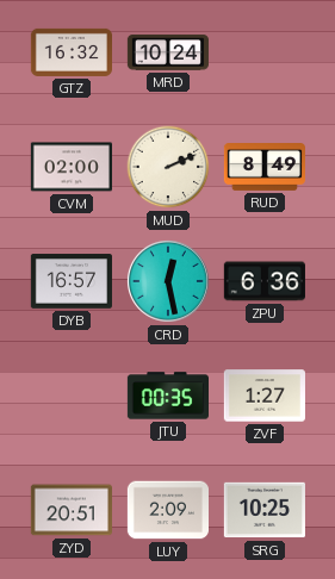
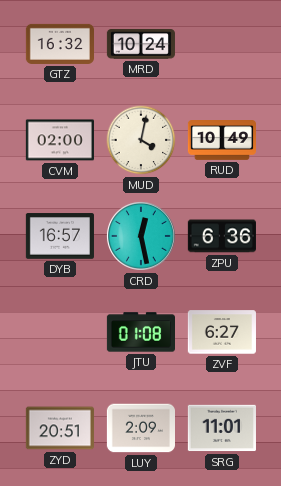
MUD: 2:11 -> 4:02 (141, 140)
RUD: 8:49 -> 10:49 (221, 141)
JTU: 00:35 -> 01:08 (140, 332)
ZVF: 1:27 -> 6:27 (222, 332)
SRG: 10:25 -> 11:01 (222, 428)
